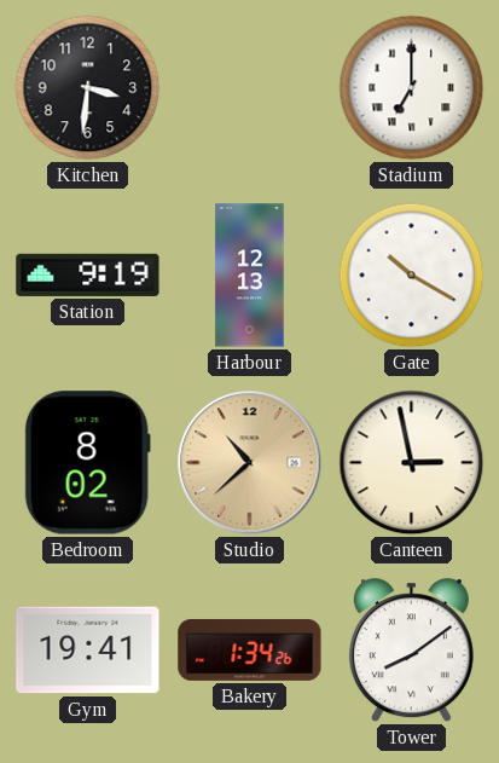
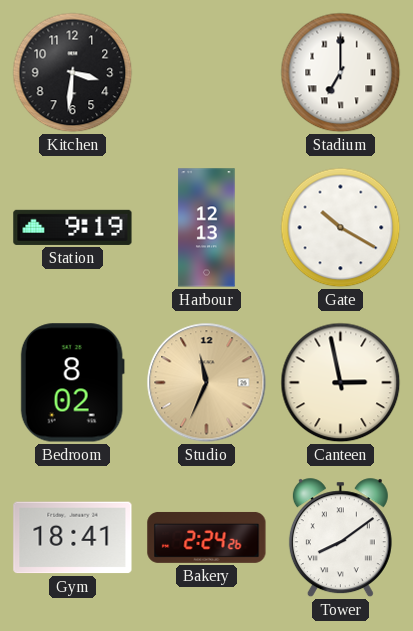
Studio: 10:38 -> 11:34 (207, 383)
Gym: 19:41 -> 18:41 (73, 538)
Bakery: 1:34 -> 2:24 (207, 537)
